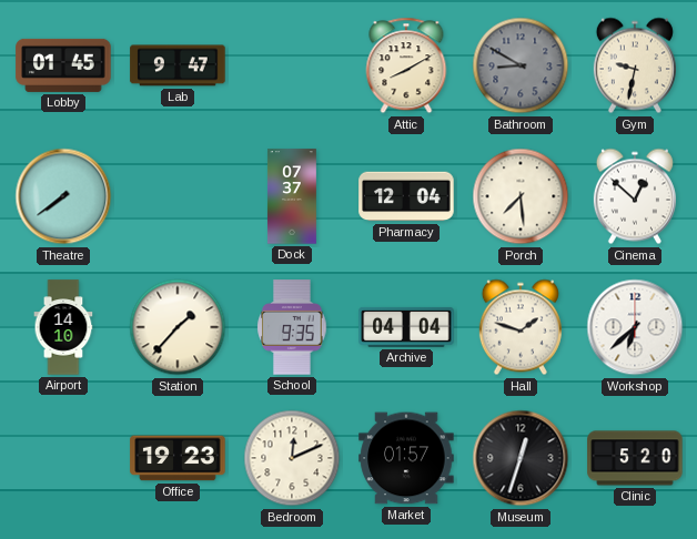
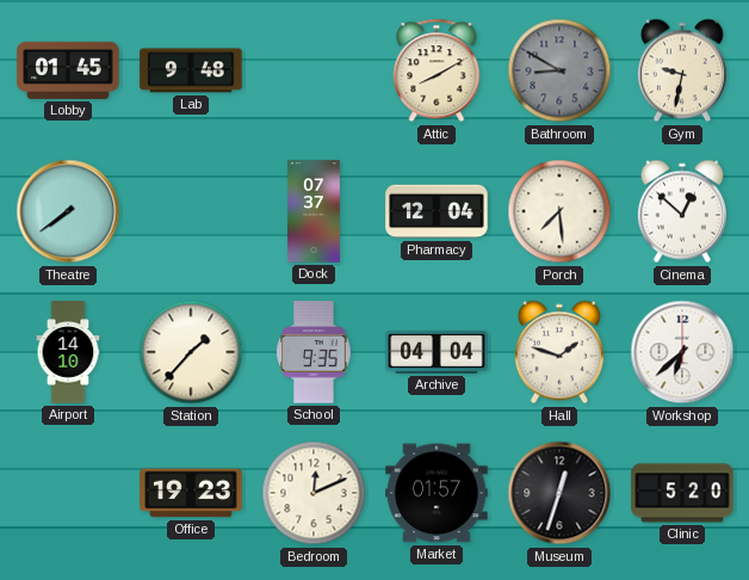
Lab: 9:47 -> 9:48 (191, 70)
